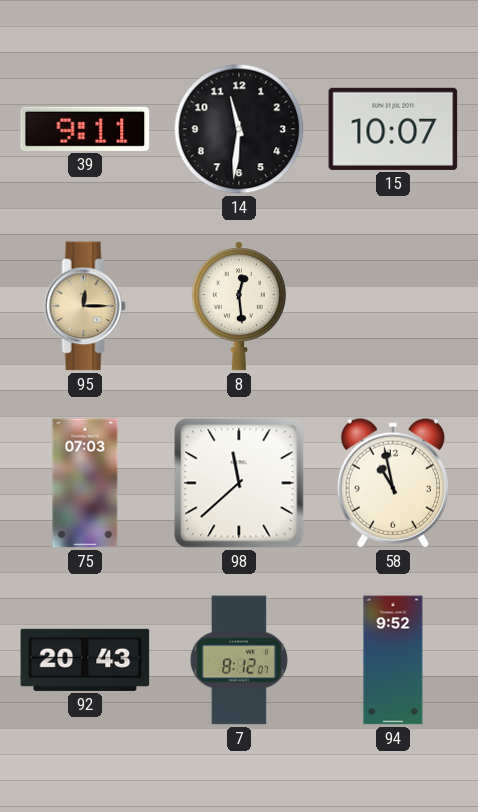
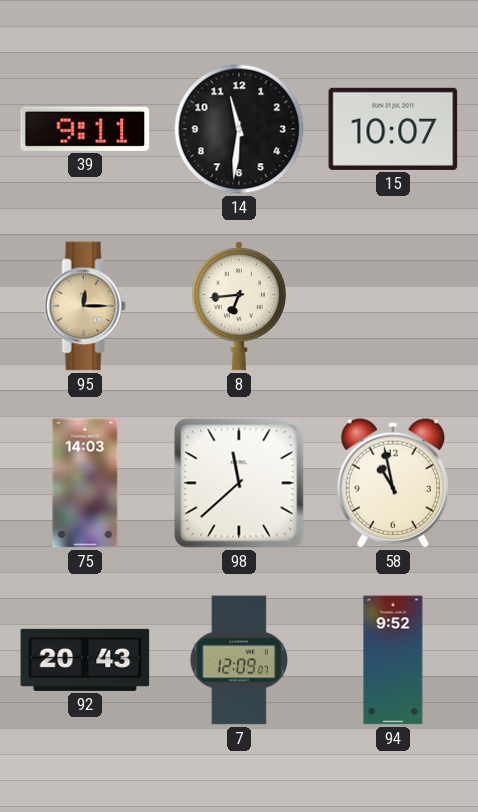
8: 12:29 -> 6:44 (239, 306)
75: 07:03 -> 14:03 (85, 483)
7: 8:12 -> 12:09 (239, 660)
